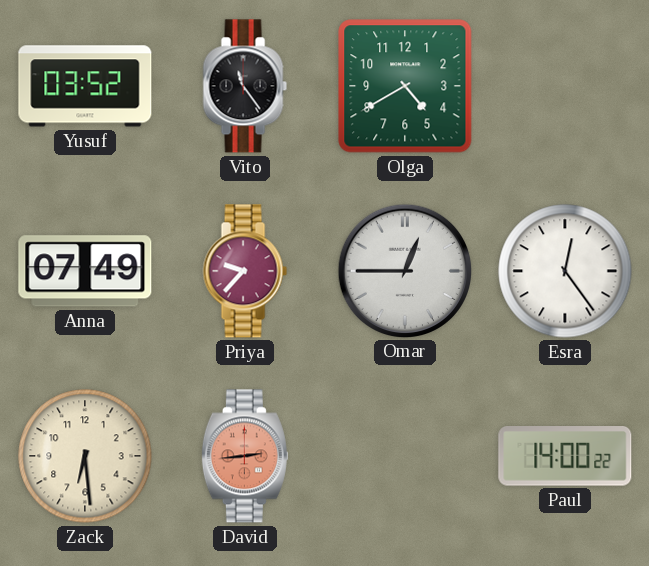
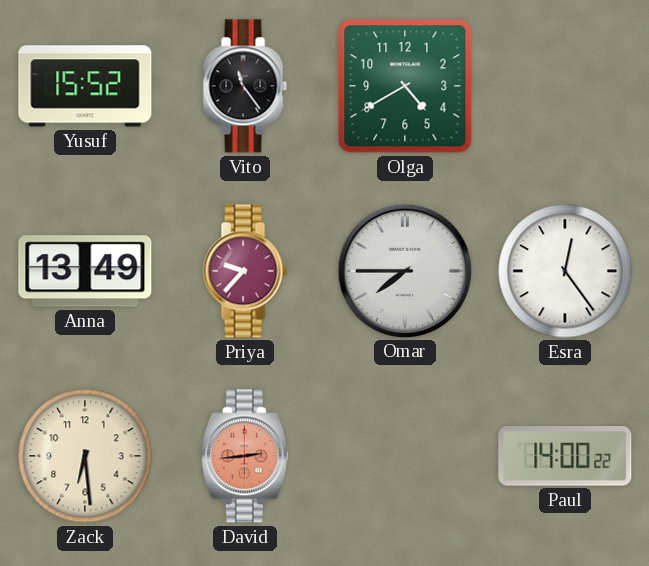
Yusuf: 03:52 -> 15:52 (85, 86)
Anna: 07:49 -> 13:49 (85, 271)
Omar: 12:45 -> 7:45 (404, 270)
